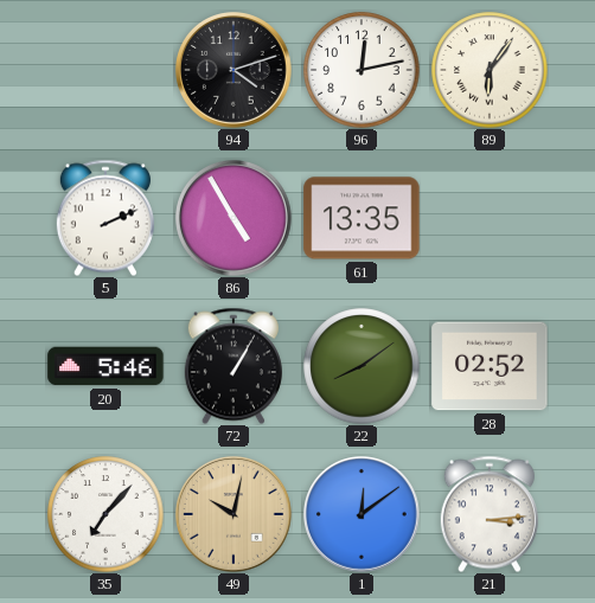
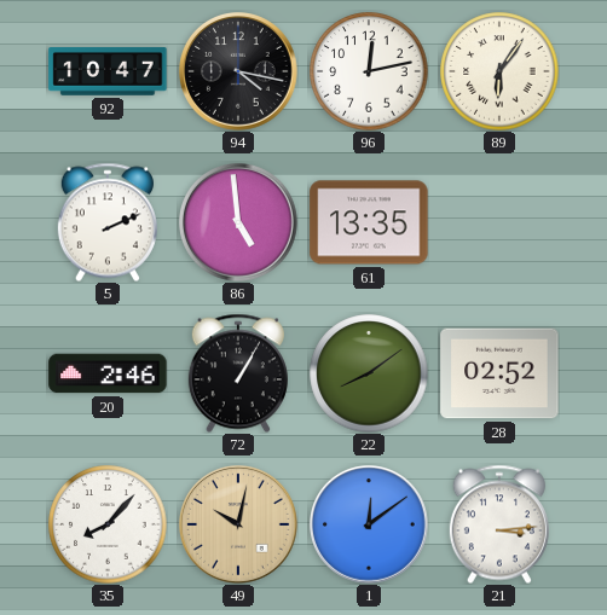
92: none -> 10:47 (108, 71)
94: 4:12 -> 4:17 (239, 72)
86: 4:55 -> 4:59 (239, 224)
20: 5:46 -> 2:46 (108, 373)
35: 7:07 -> 8:07 (108, 524)
